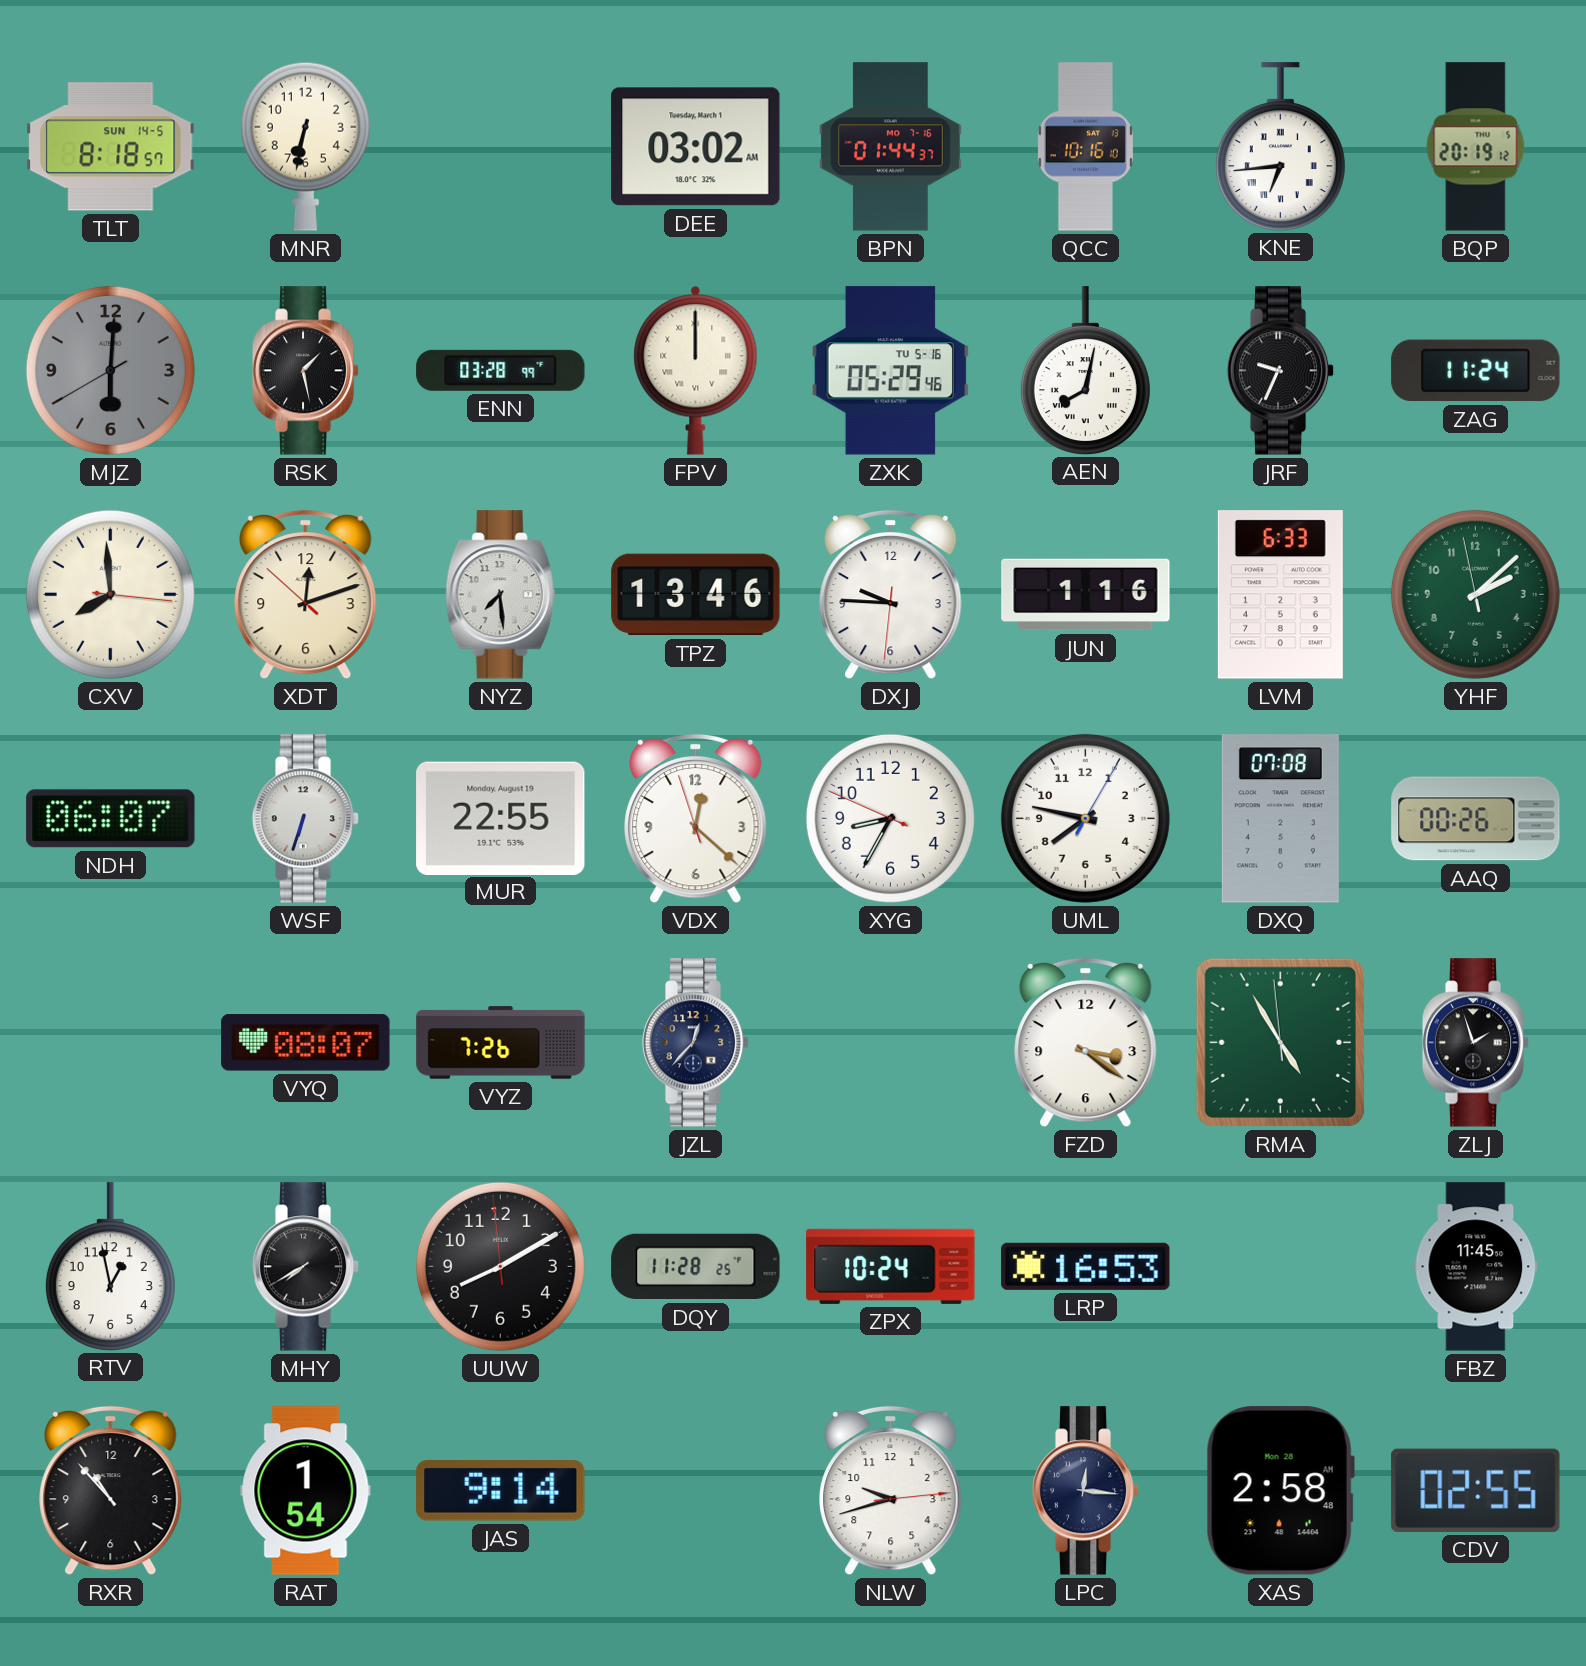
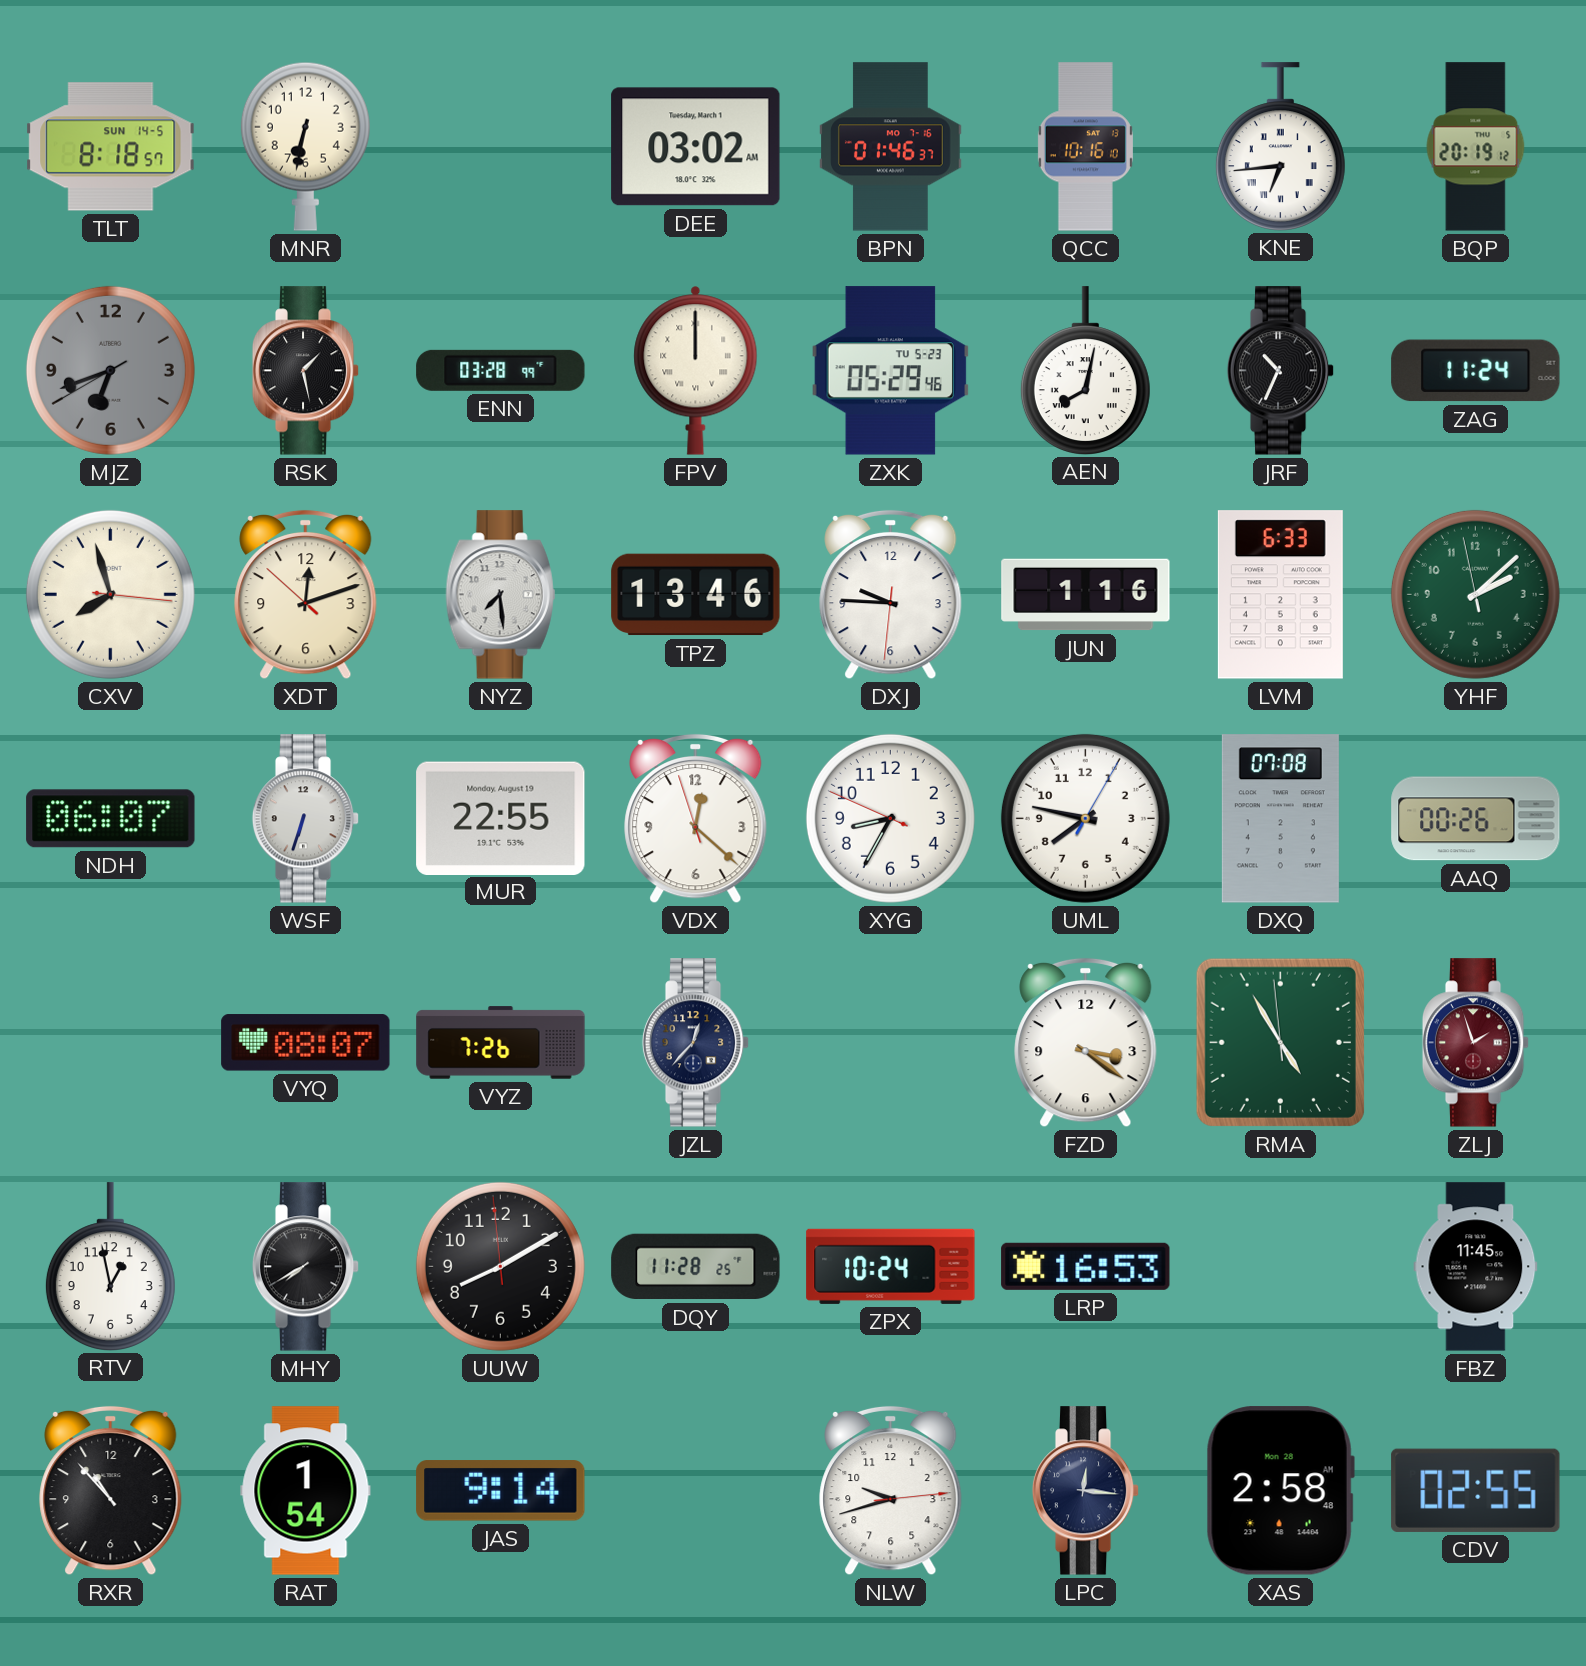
BPN: 01:44 -> 01:46 (891, 147)
MJZ: 6:00 -> 6:41 (110, 370)
ZXK date: TU 5-16 -> TU 5-23 (891, 371)
JRF: 9:34 -> 10:34 (1281, 371)
CXV: 7:59 -> 7:57 (110, 594)
ZLJ dial: black -> burgundy (1476, 1043)
